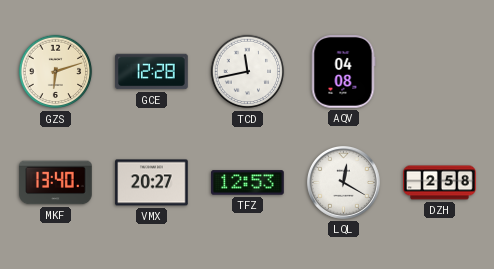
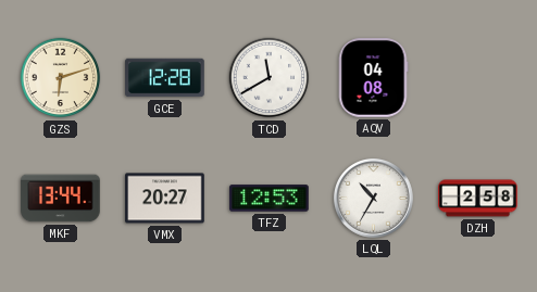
TCD: 11:43 -> 11:40 (270, 78)
MKF: 13:40 -> 13:44 (61, 199)
LQL: 12:20 -> 10:35 (373, 198)
